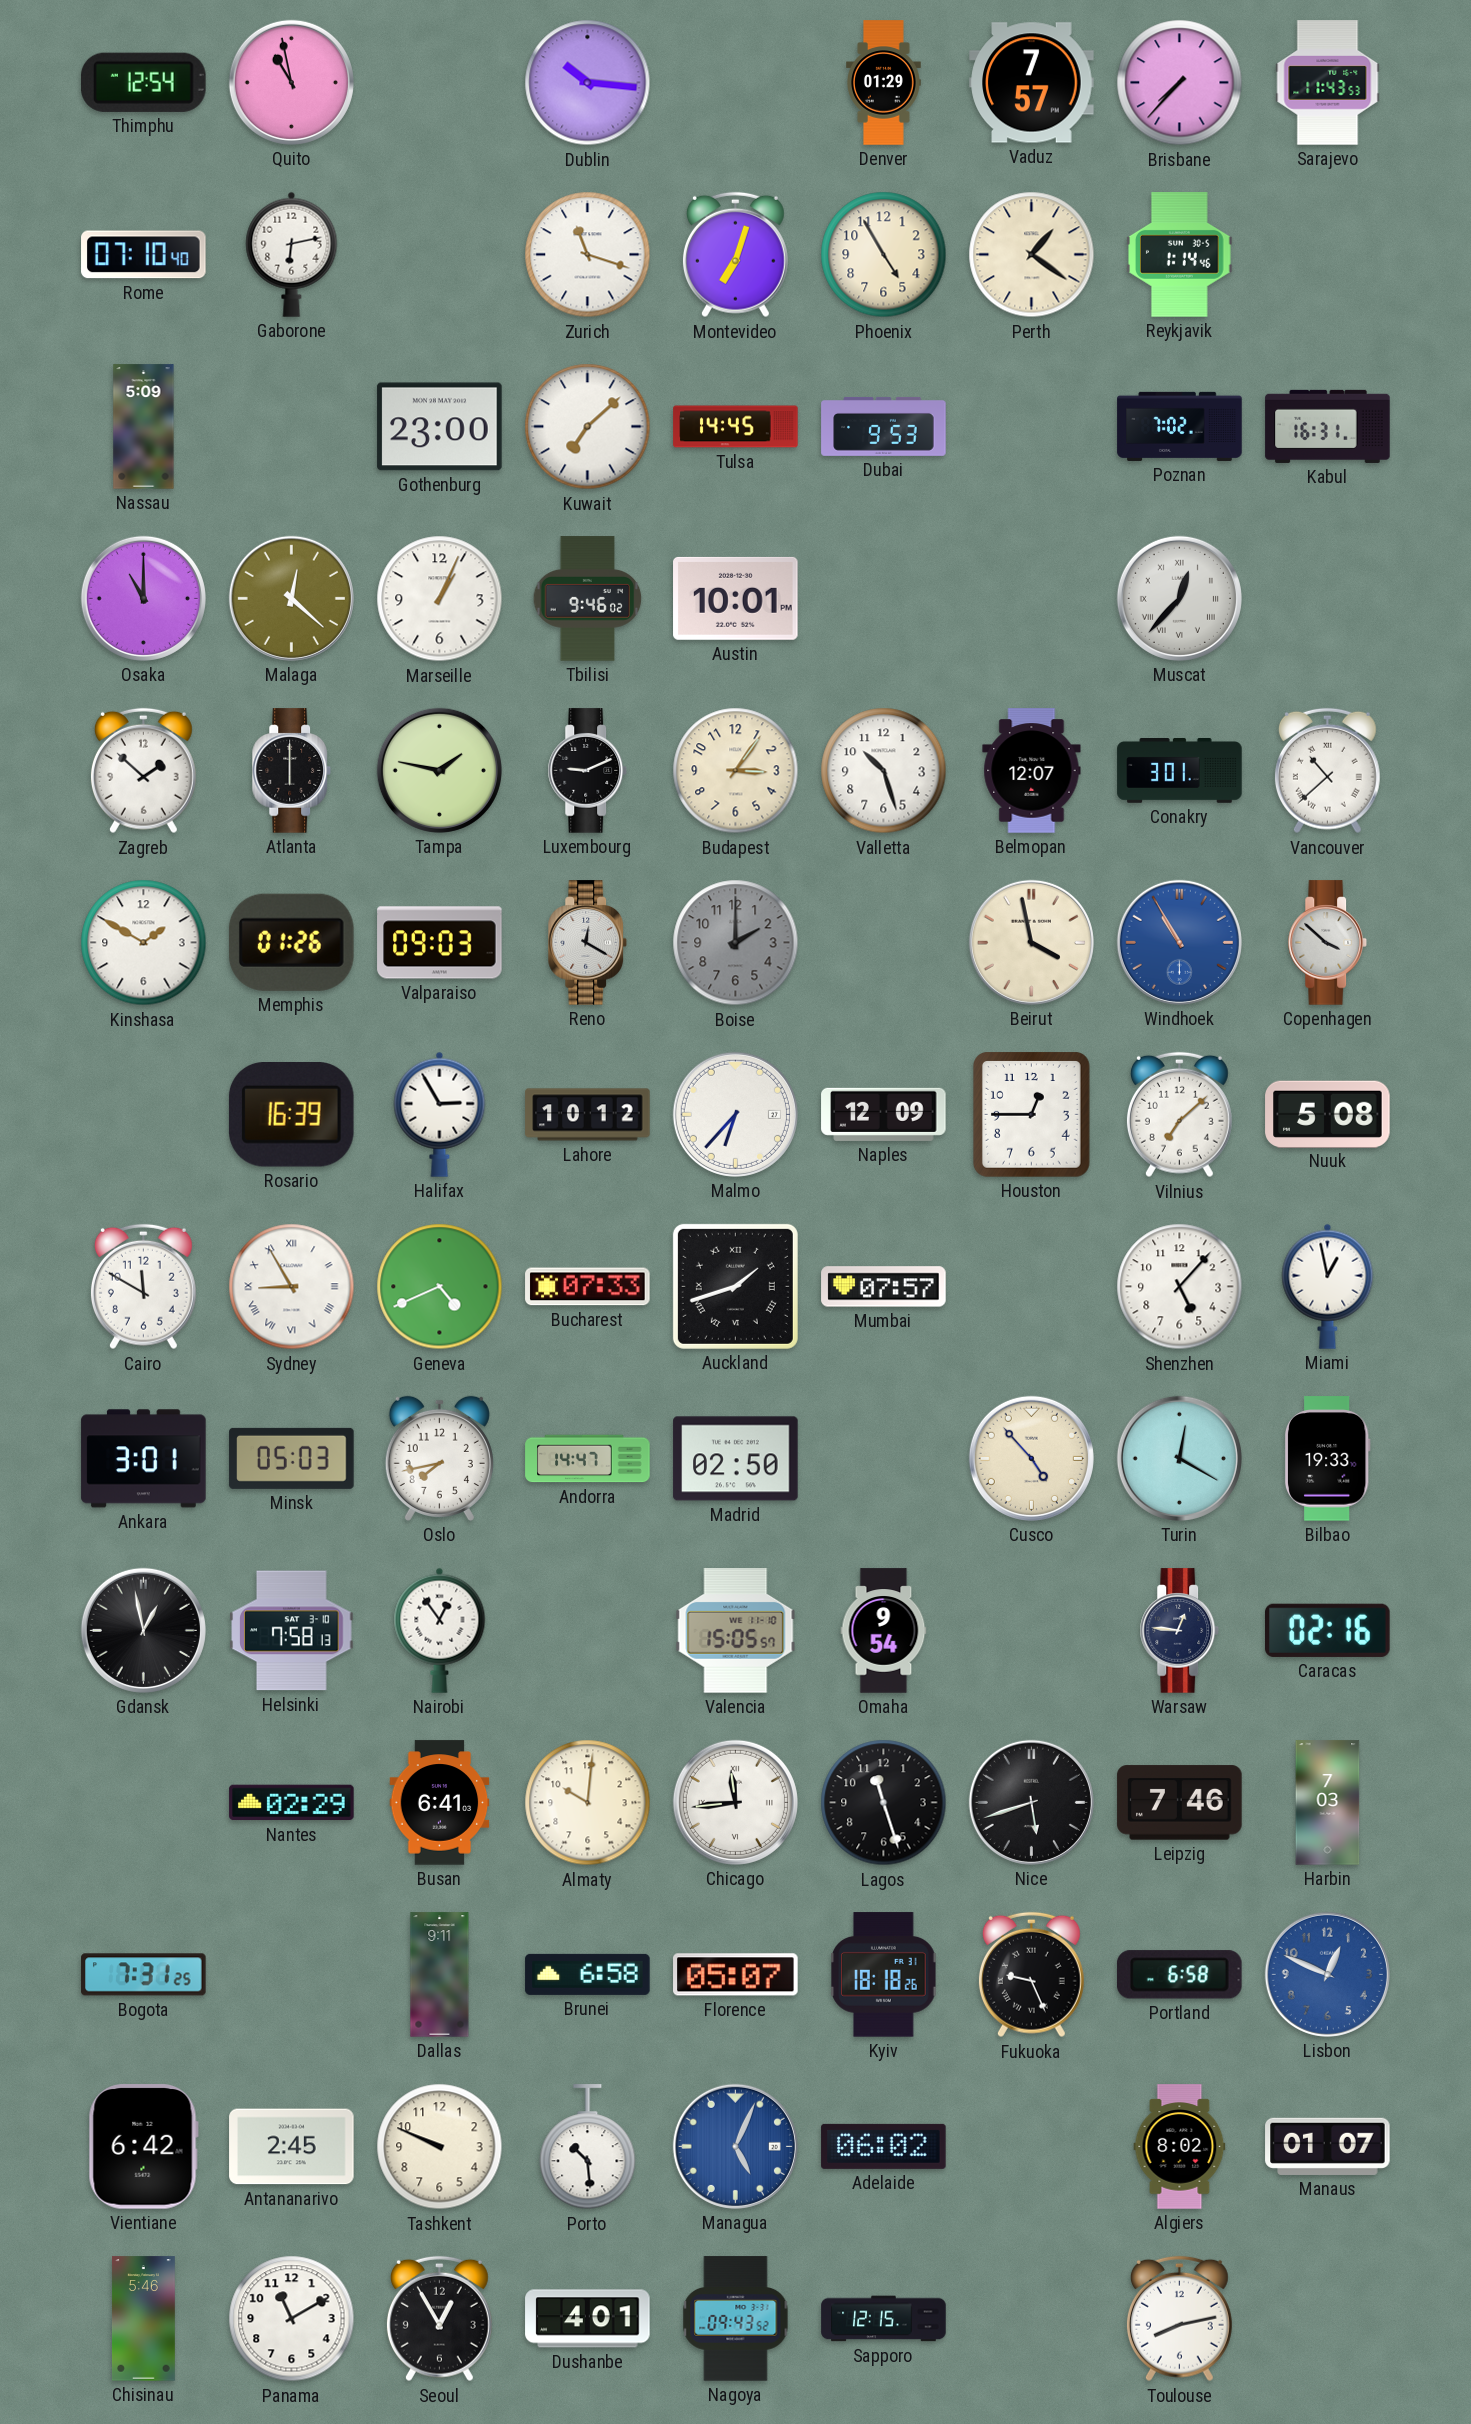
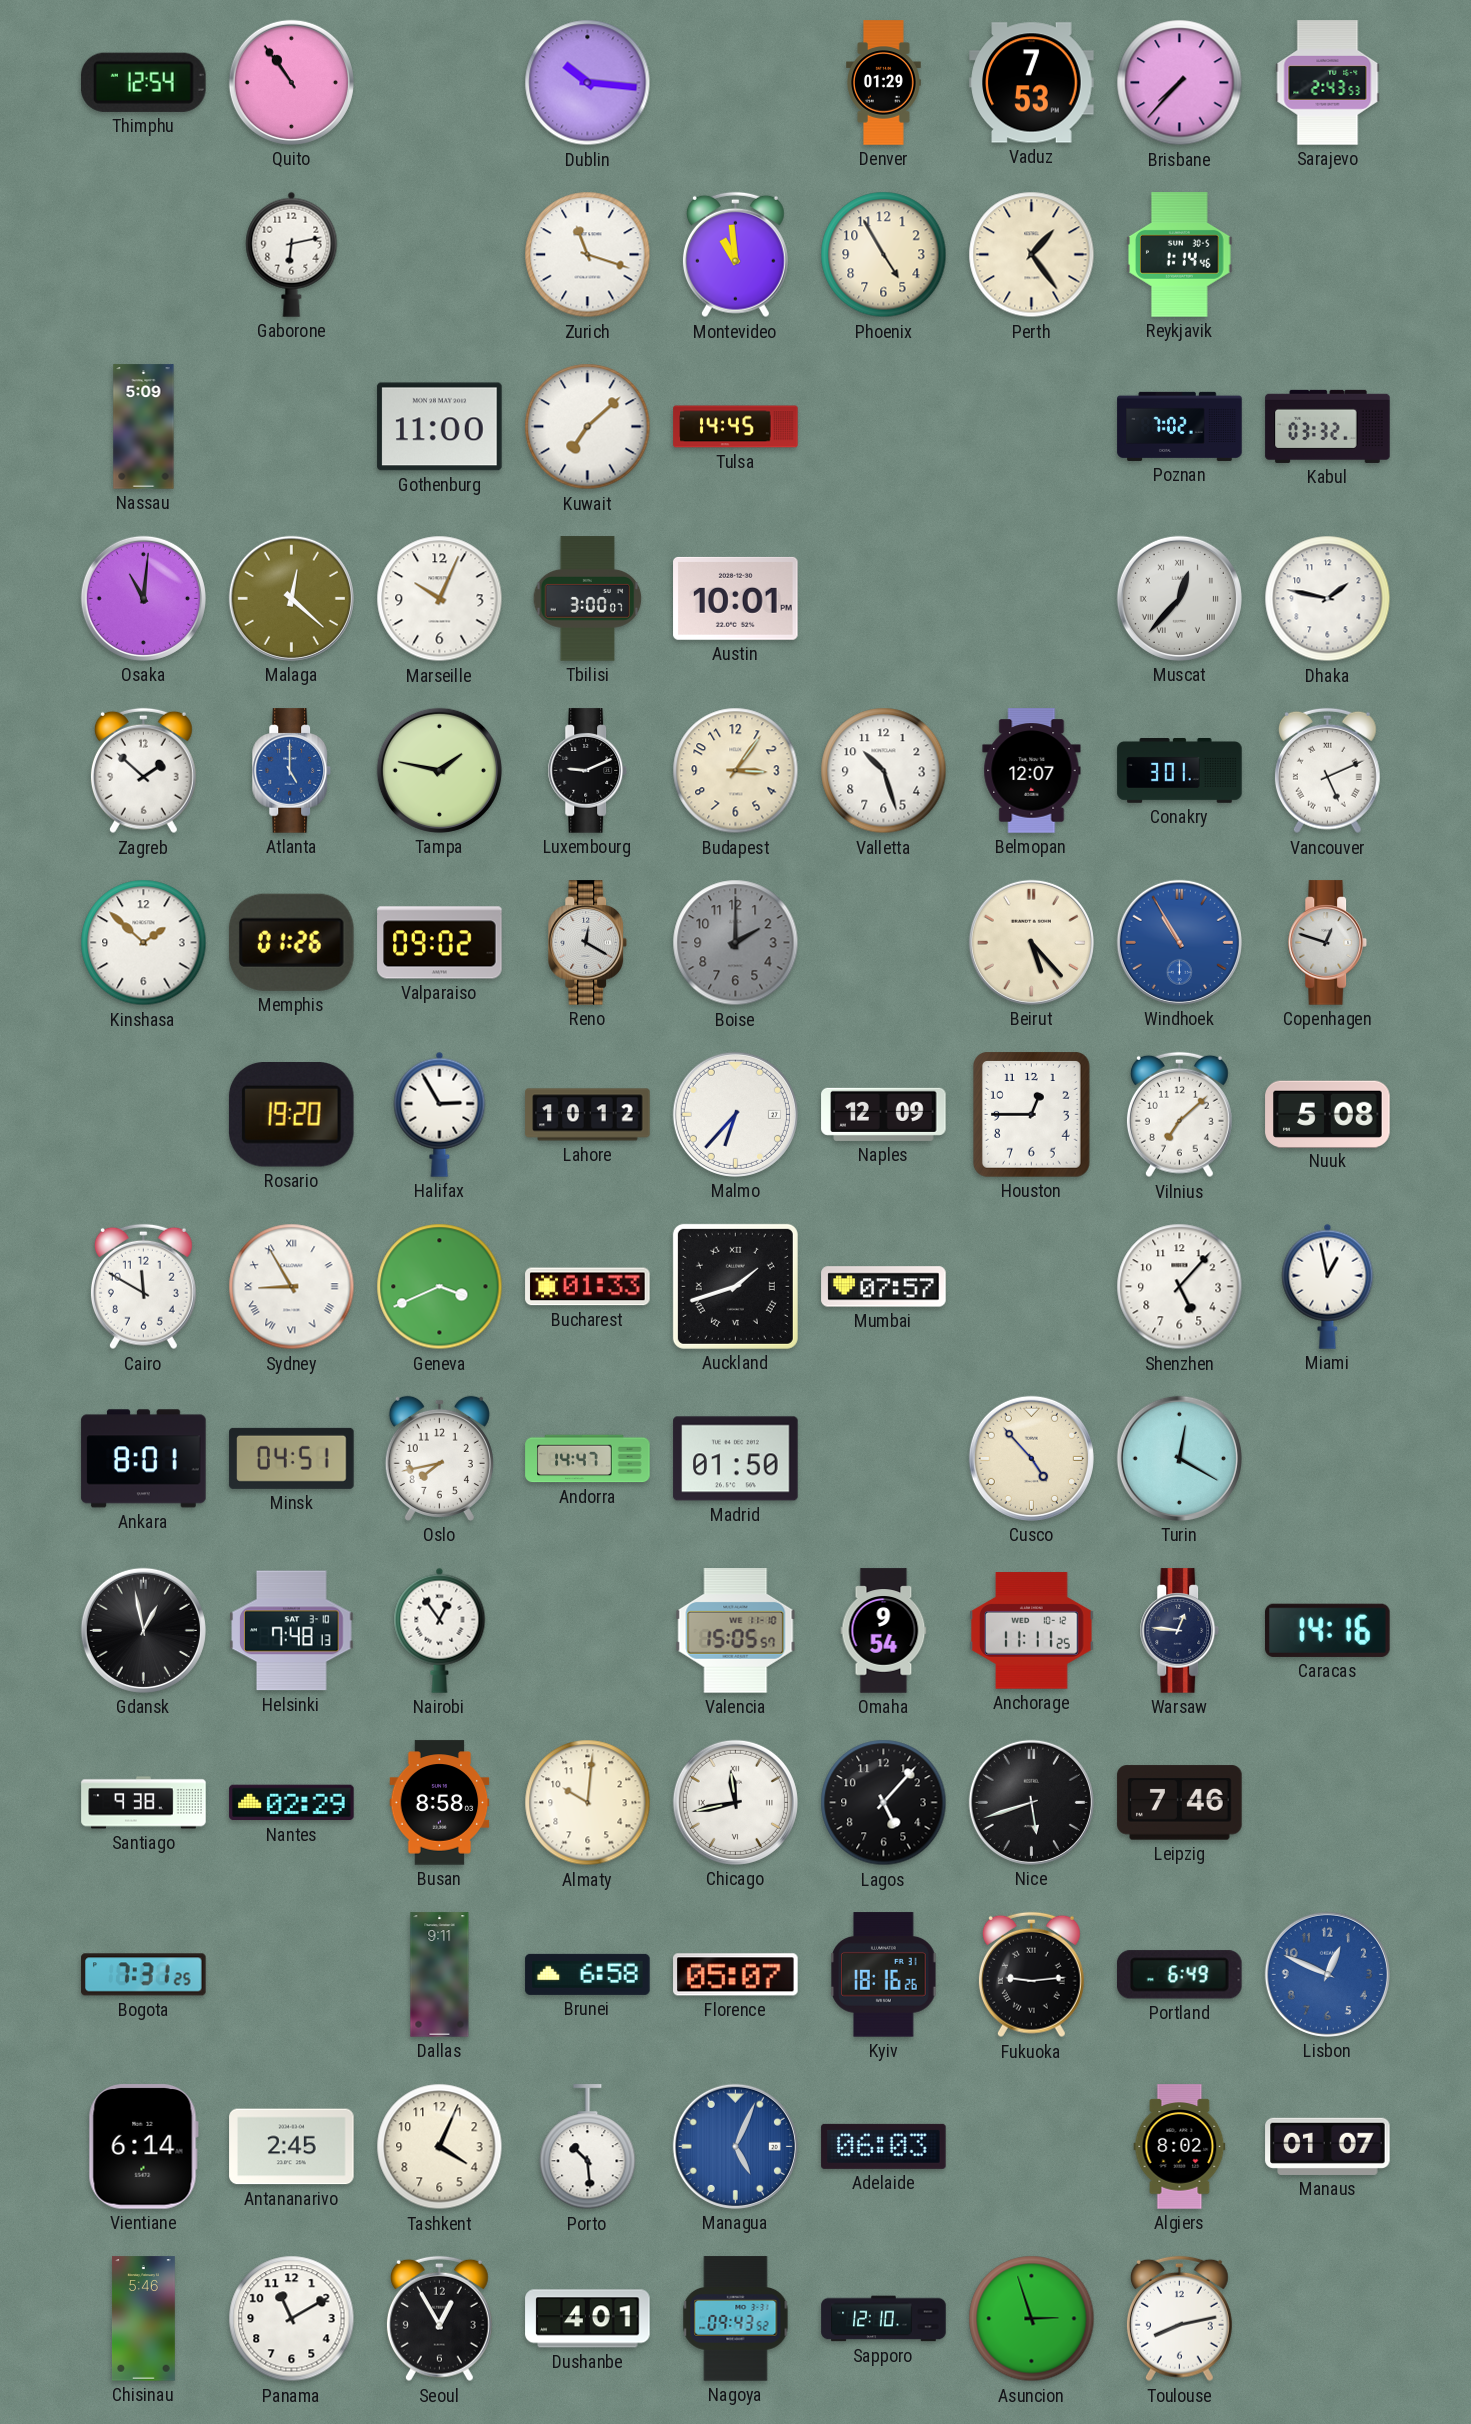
Quito: 10:58 -> 10:54 (291, 82)
Vaduz: 7:57 -> 7:53 (1032, 83)
Sarajevo: 11:43 -> 2:43 (1328, 83)
Rome: 07:10 -> none (144, 255)
Montevideo: 7:03 -> 10:59 (735, 255)
Perth: 1:21 -> 1:24 (1032, 255)
Gothenburg: 23:00 -> 11:00 (440, 427)
Dubai: 9:53 -> none (884, 426)
Kabul: 16:31 -> 03:32 (1328, 426)
Osaka: 11:00 -> 11:01 (143, 598)
Marseille: 1:04 -> 10:04 (440, 599)
Tbilisi: 9:46 -> 3:00 (588, 599)
Dhaka: none -> 1:47 (1328, 599)
Atlanta: 6:00 -> 5:00 (292, 771)
Atlanta dial: black -> blue (292, 771)
Vancouver: 10:38 -> 5:11 (1327, 771)
Kinshasa: 1:50 -> 1:52 (144, 943)
Valparaiso: 09:03 -> 09:02 (440, 943)
Beirut: 3:58 -> 5:23 (1031, 942)
Copenhagen: 3:52 -> 12:48 (1328, 943)
Rosario: 16:39 -> 19:20 (291, 1115)
Geneva: 4:41 -> 3:41 (440, 1287)
Bucharest: 07:33 -> 01:33 (588, 1287)
Ankara: 3:01 -> 8:01 (144, 1459)
Minsk: 05:03 -> 04:51 (292, 1458)
Madrid: 02:50 -> 01:50 (736, 1459)
Bilbao: 19:33 -> none (1327, 1459)
Helsinki: 7:58 -> 7:48 (292, 1631)
Anchorage: none -> 11:11 (1032, 1631)
Caracas: 02:16 -> 14:16 (1328, 1630)
Santiago: none -> 9:38 (144, 1803)
Busan: 6:41 -> 8:58 (440, 1803)
Chicago: 11:44 -> 11:43 (735, 1802)
Lagos: 11:27 -> 5:07 (884, 1803)
Harbin: 7:03 -> none (1328, 1803)
Kyiv: 18:18 -> 18:16 (884, 1975)
Fukuoka: 9:26 -> 9:14 (1031, 1975)
Portland: 6:58 -> 6:49 (1180, 1975)
Vientiane: 6:42 -> 6:14 (143, 2147)
Tashkent: 9:49 -> 4:04 (440, 2147)
Adelaide: 06:02 -> 06:03 (884, 2146)
Sapporo: 12:15 -> 12:10 (884, 2319)
Asuncion: none -> 2:57 (1032, 2319)
